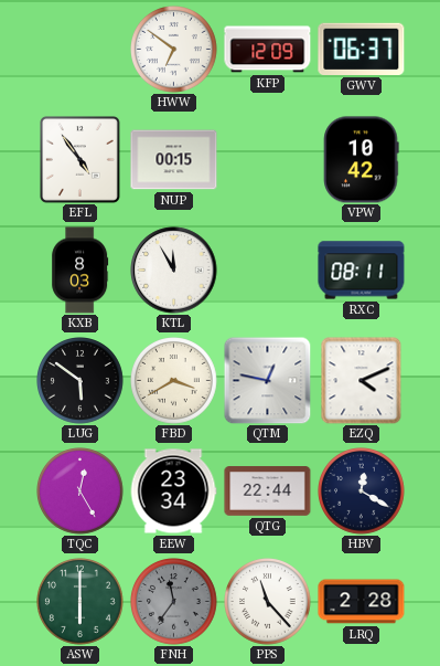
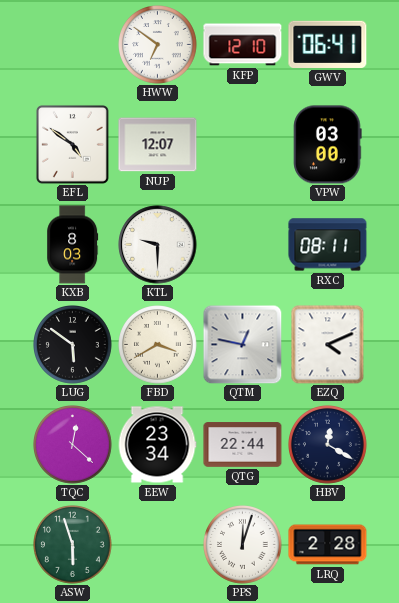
KFP: 12:09 -> 12:10 (243, 45)
GWV: 06:37 -> 06:41 (328, 44)
EFL: 4:54 -> 4:51 (72, 144)
NUP: 00:15 -> 12:07 (158, 145)
VPW: 10:42 -> 03:00 (328, 145)
KTL: 11:55 -> 9:30 (158, 245)
TQC: 12:25 -> 12:22 (73, 445)
ASW: 6:00 -> 5:57 (73, 545)
FNH: 11:36 -> none (174, 602)
PPS: 11:23 -> 12:03 (243, 545)
